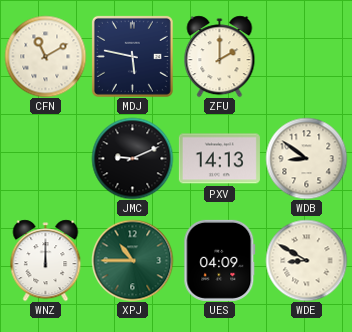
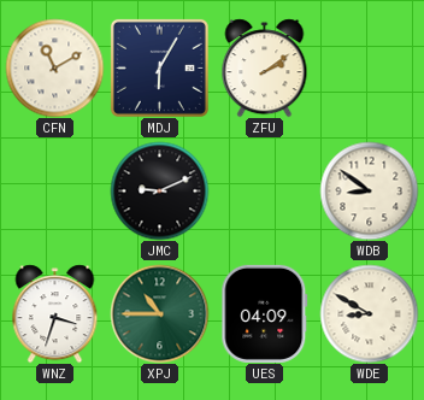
MDJ: 5:47 -> 6:05 (159, 67)
ZFU: 2:00 -> 2:09 (265, 67)
PXV: 14:13 -> none (219, 159)
WNZ: 12:00 -> 3:33 (55, 313)
